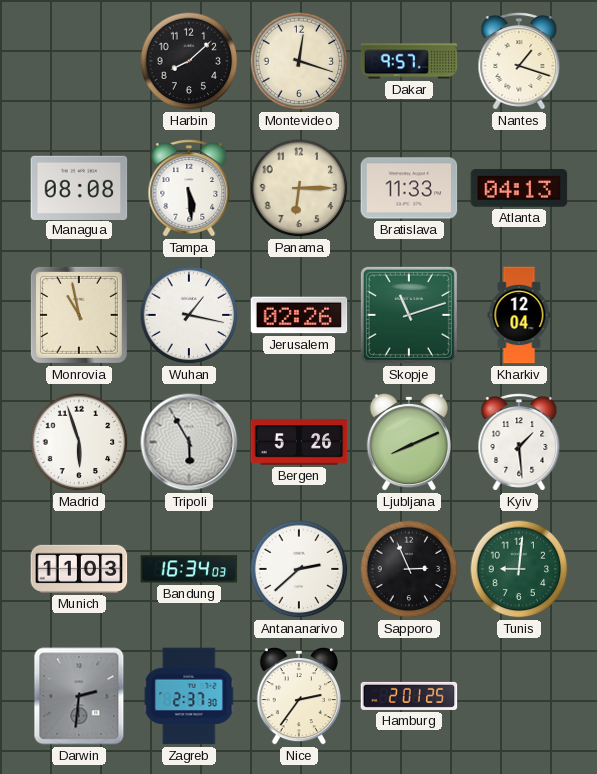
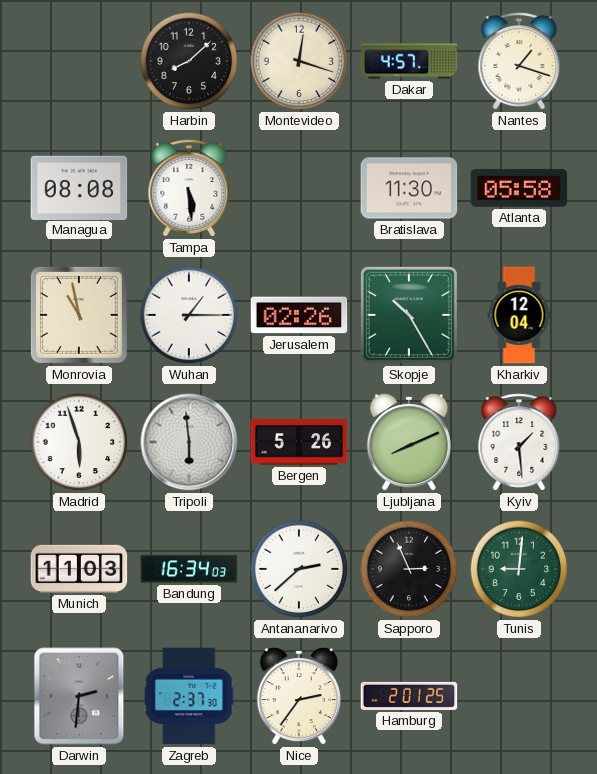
Dakar: 9:57 -> 4:57 (409, 61)
Panama: 6:15 -> none (299, 188)
Bratislava: 11:33 -> 11:30 (409, 188)
Atlanta: 04:13 -> 05:58 (519, 188)
Wuhan: 1:17 -> 1:15 (189, 315)
Skopje: 11:12 -> 10:25 (409, 315)
Tripoli: 5:55 -> 5:59 (189, 442)
